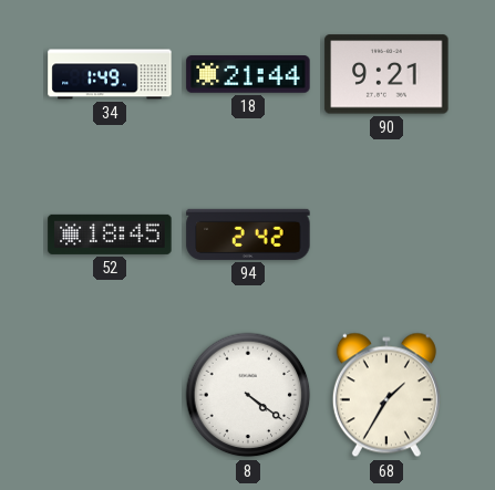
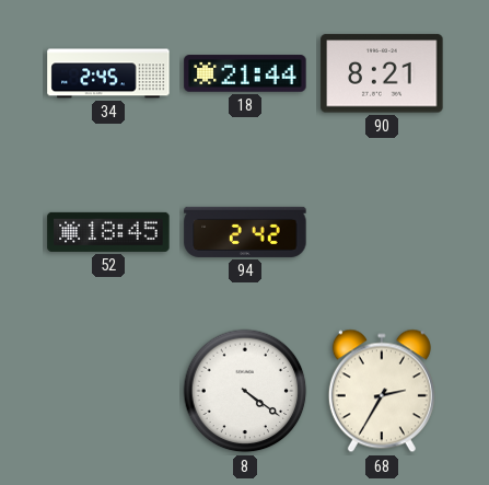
34: 1:49 -> 2:45 (108, 73)
90: 9:21 -> 8:21 (382, 73)
68: 1:35 -> 2:35 (382, 391)
